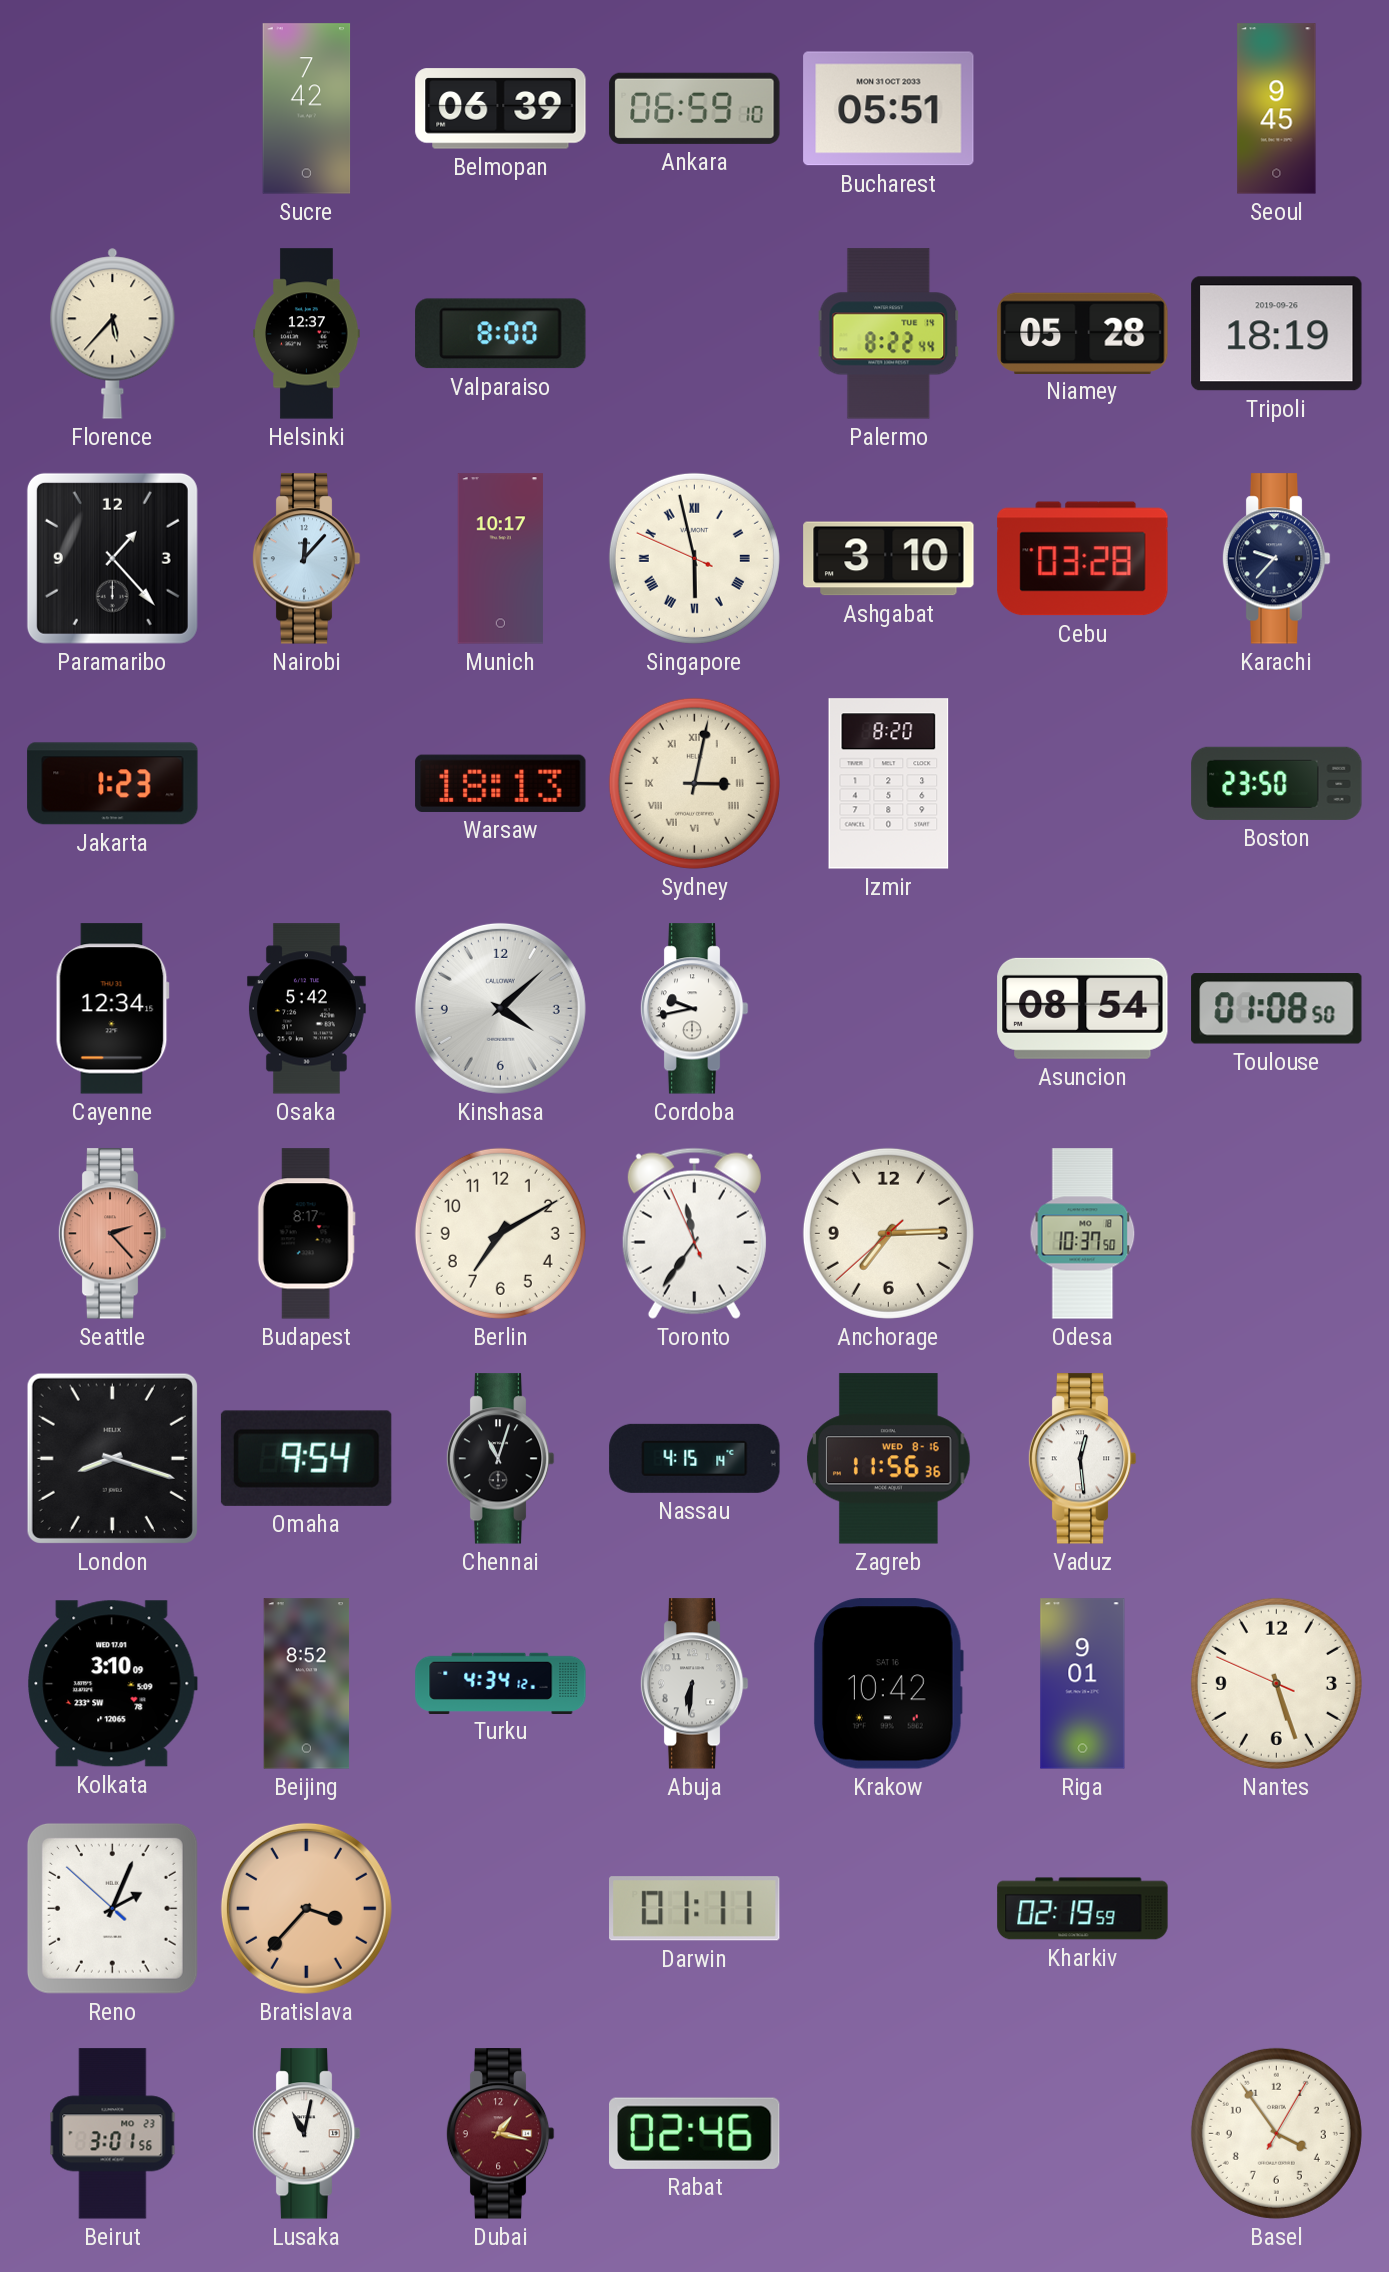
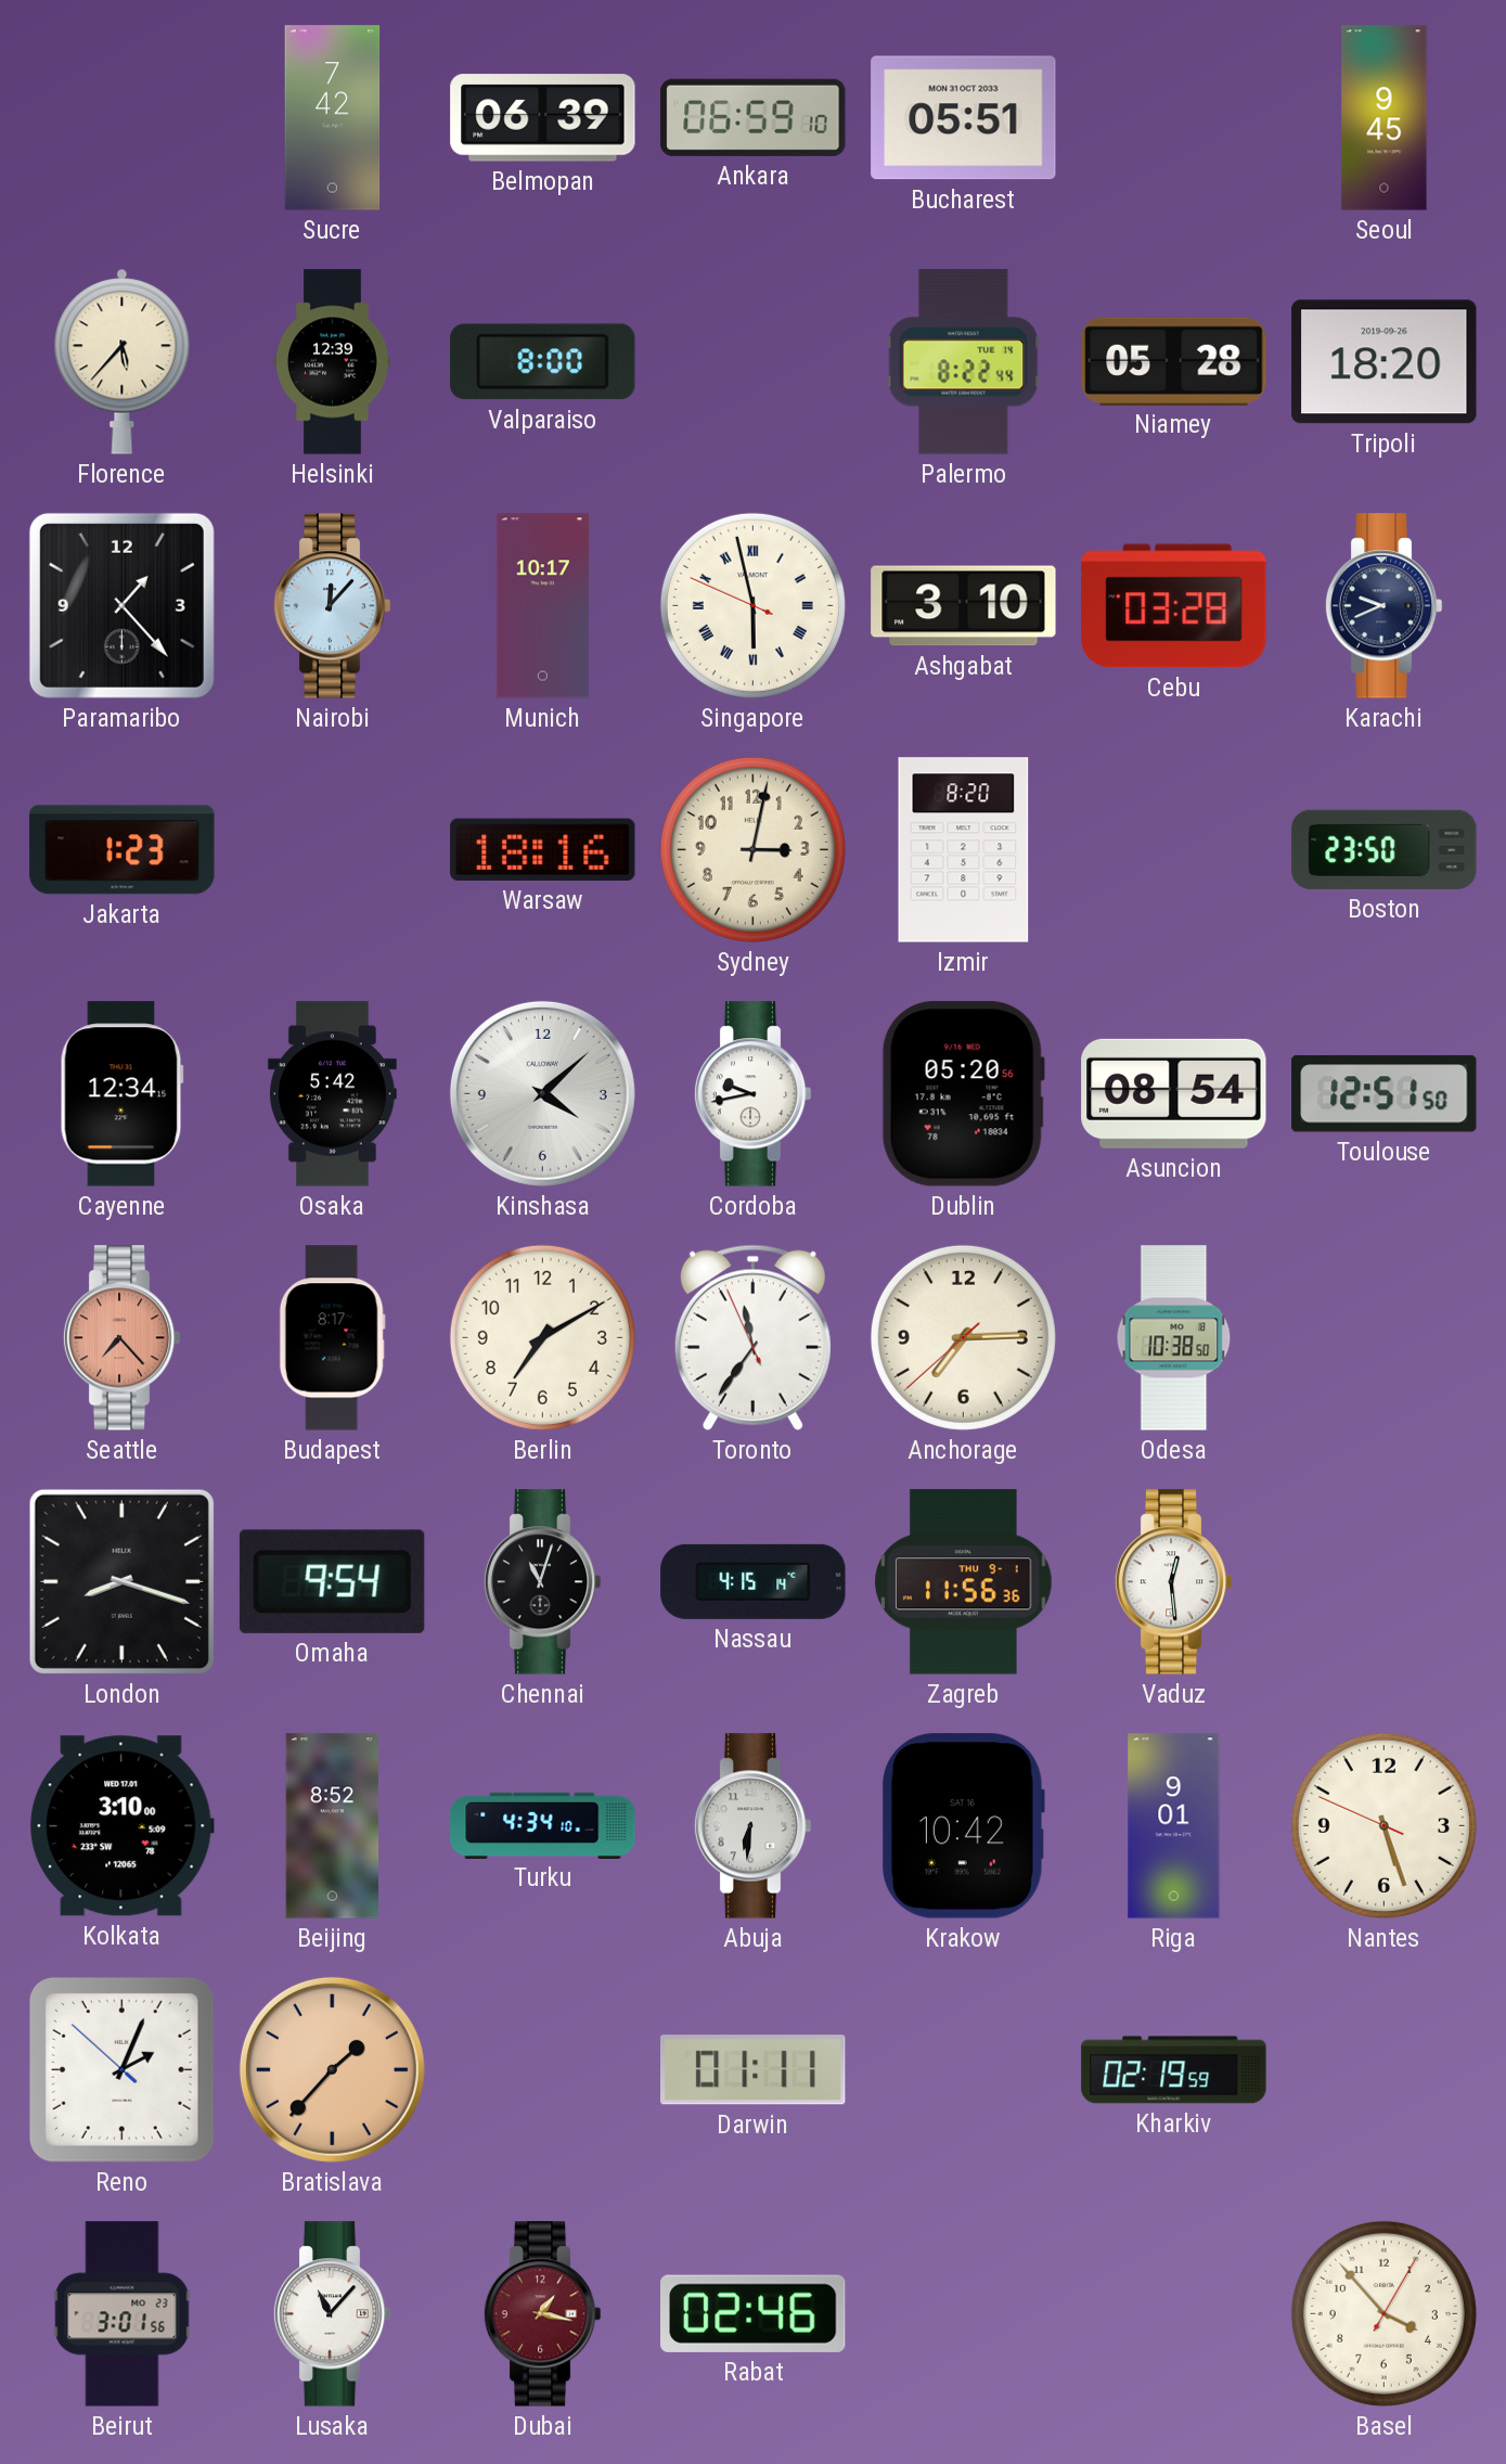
Helsinki: 12:37 -> 12:39 (333, 362)
Tripoli: 18:19 -> 18:20 (1385, 362)
Karachi: 9:37 -> 9:41 (1383, 606)
Warsaw: 18:13 -> 18:16 (543, 849)
Sydney numerals: Roman -> Arabic (752, 849)
Dublin: none -> 05:20 (963, 1094)
Toulouse: 01:08 -> 12:51 (1385, 1094)
Seattle: 2:23 -> 7:23 (121, 1338)
Odesa: 10:37 -> 10:38 (1174, 1338)
Zagreb date: WED 8-16 -> THU 9-1 (964, 1582)
Kolkata: 3:10:09 -> 3:10:00 (121, 1826)
Turku: 4:34:12 -> 4:34:10 (543, 1825)
Bratislava: 3:37 -> 1:37 (332, 2069)
Lusaka: 11:02 -> 11:07 (332, 2314)
Basel: 3:54 -> 3:53 (1383, 2313)
